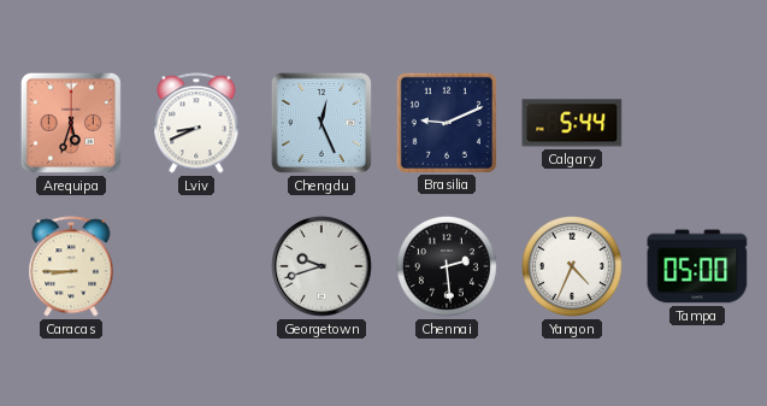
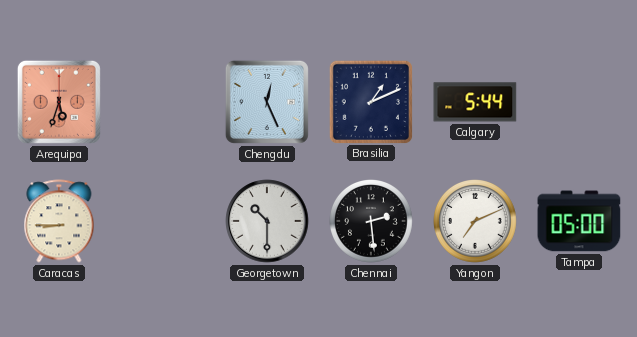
Lviv: 8:41 -> none (196, 123)
Brasilia: 9:11 -> 1:11 (370, 101)
Georgetown: 9:42 -> 10:30 (267, 221)
Yangon: 4:34 -> 7:11 (476, 222)
